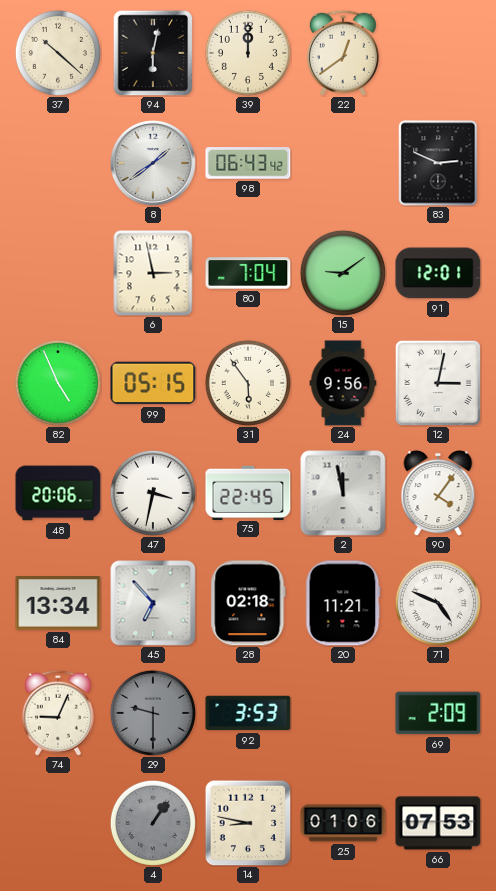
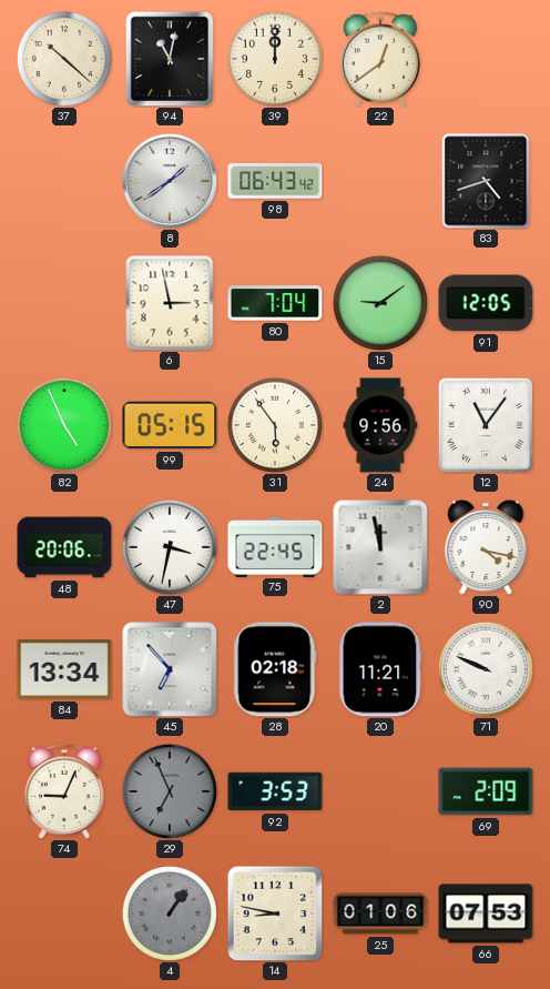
94: 6:02 -> 11:02 (170, 59)
83: 2:49 -> 4:42 (486, 181)
91: 12:01 -> 12:05 (486, 303)
12: 3:02 -> 11:06 (486, 425)
90: 4:06 -> 4:17 (486, 548)
71: 4:49 -> 9:49 (486, 669)
29: 9:30 -> 6:56 (170, 791)
